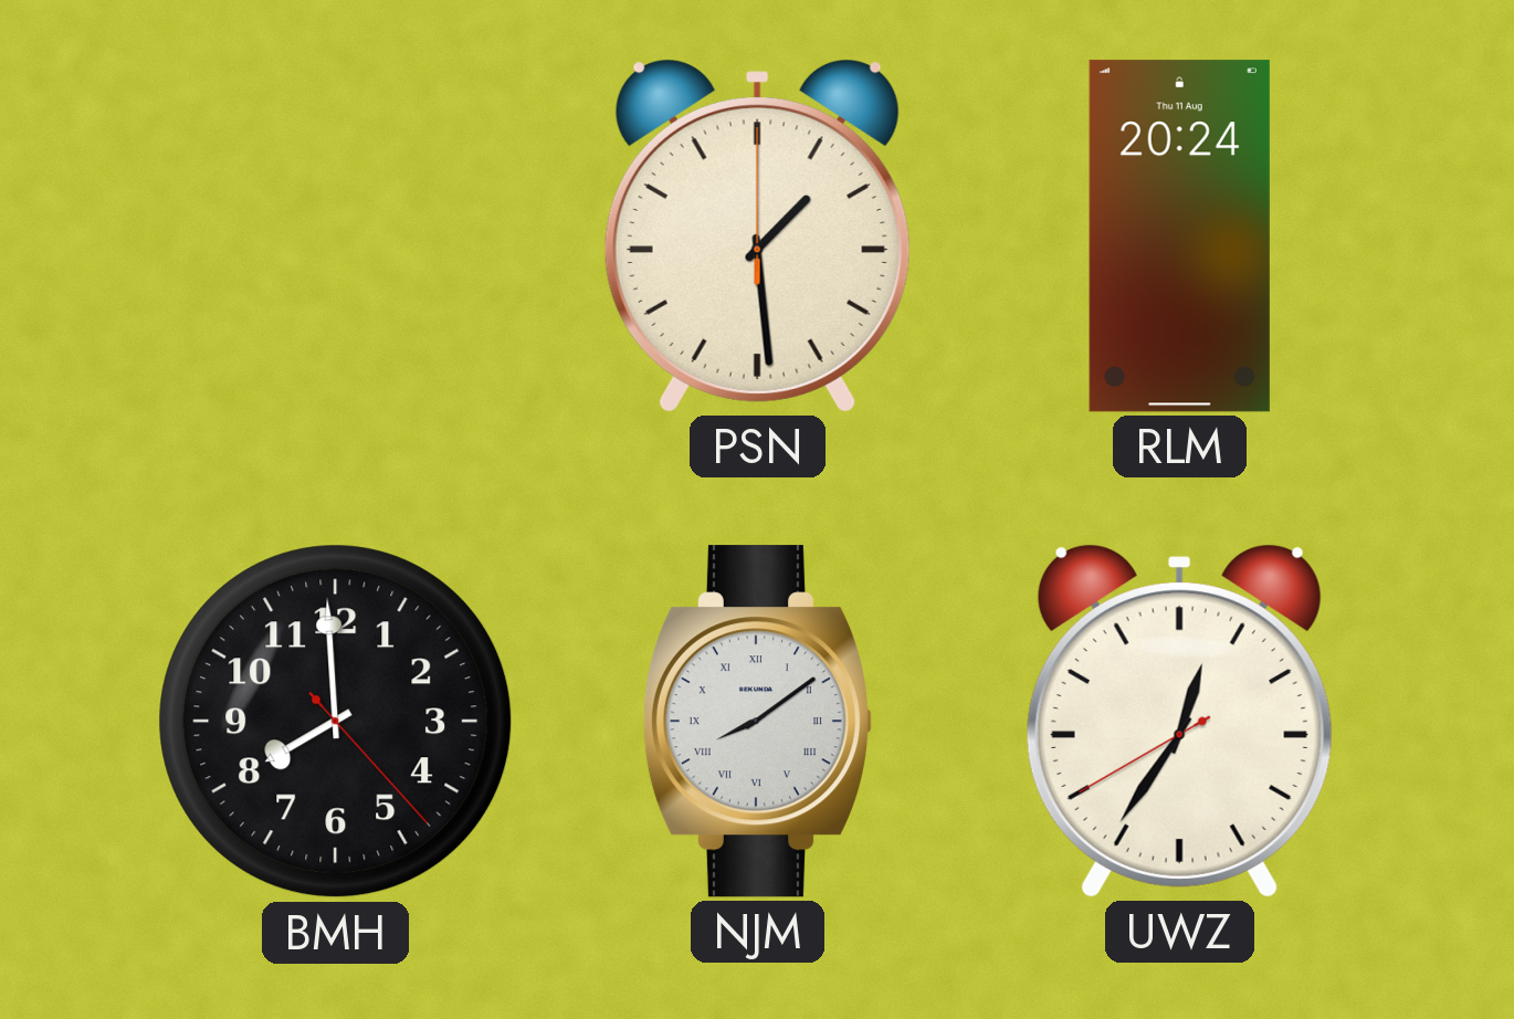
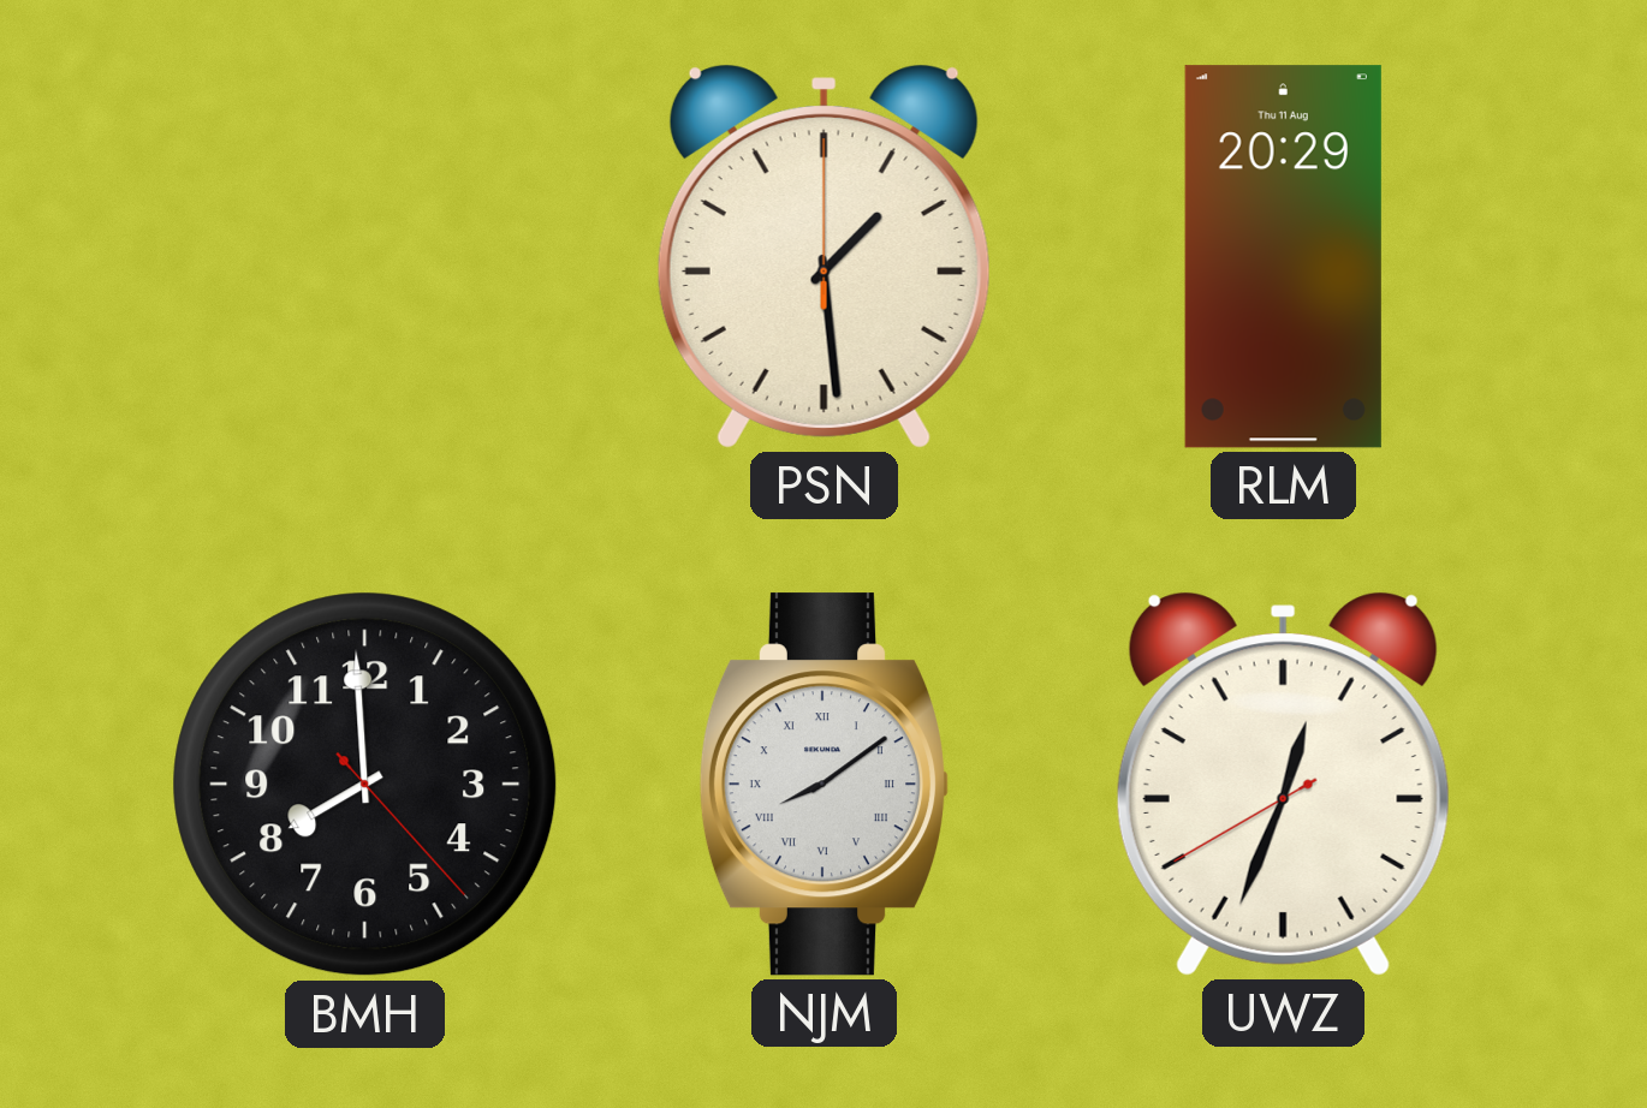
RLM: 20:24 -> 20:29 (1283, 257)
UWZ: 12:35 -> 12:33 (1283, 784)
